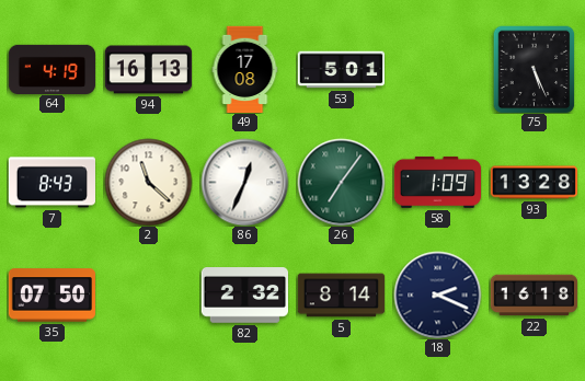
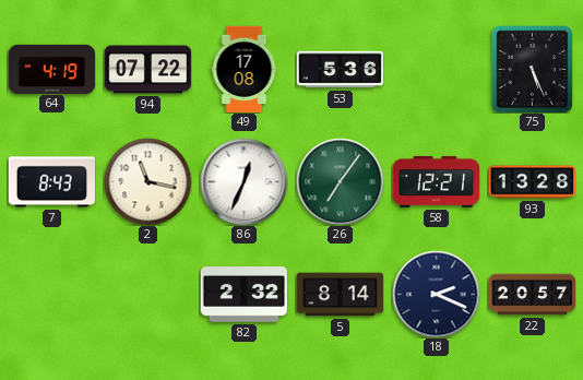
94: 16:13 -> 07:22 (147, 70)
53: 5:01 -> 5:36 (340, 70)
2: 11:22 -> 11:17 (147, 181)
58: 1:09 -> 12:21 (436, 181)
35: 07:50 -> none (51, 296)
22: 16:18 -> 20:57 (532, 295)
